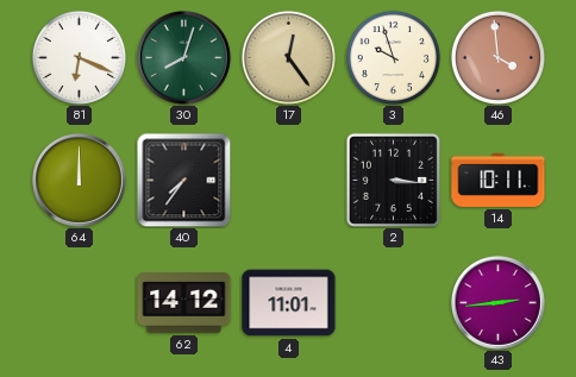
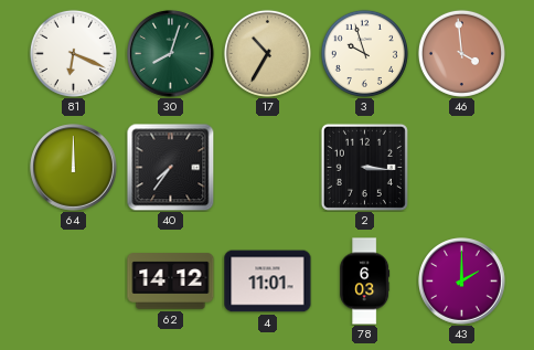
17: 12:24 -> 10:35 (267, 53)
14: 10:11 -> none (499, 180)
78: none -> 6:03 (365, 282)
43: 2:44 -> 2:00 (462, 282)
